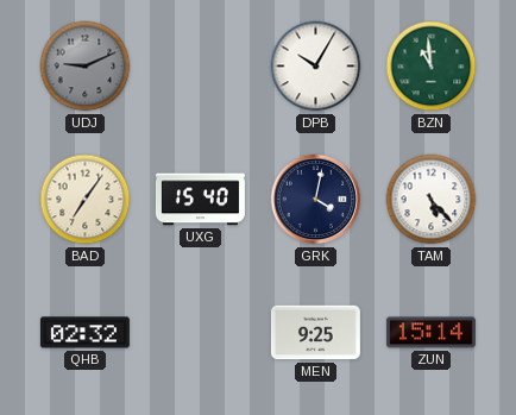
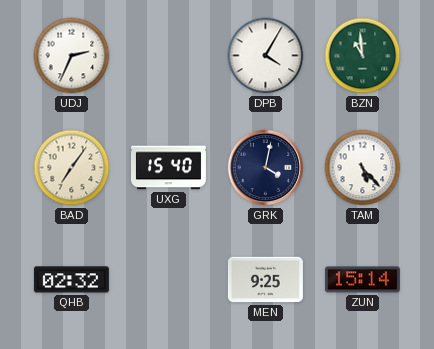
UDJ: 9:11 -> 2:34 (72, 56)
UDJ dial: grey -> white (72, 56)
DPB: 10:05 -> 4:05 (266, 56)
